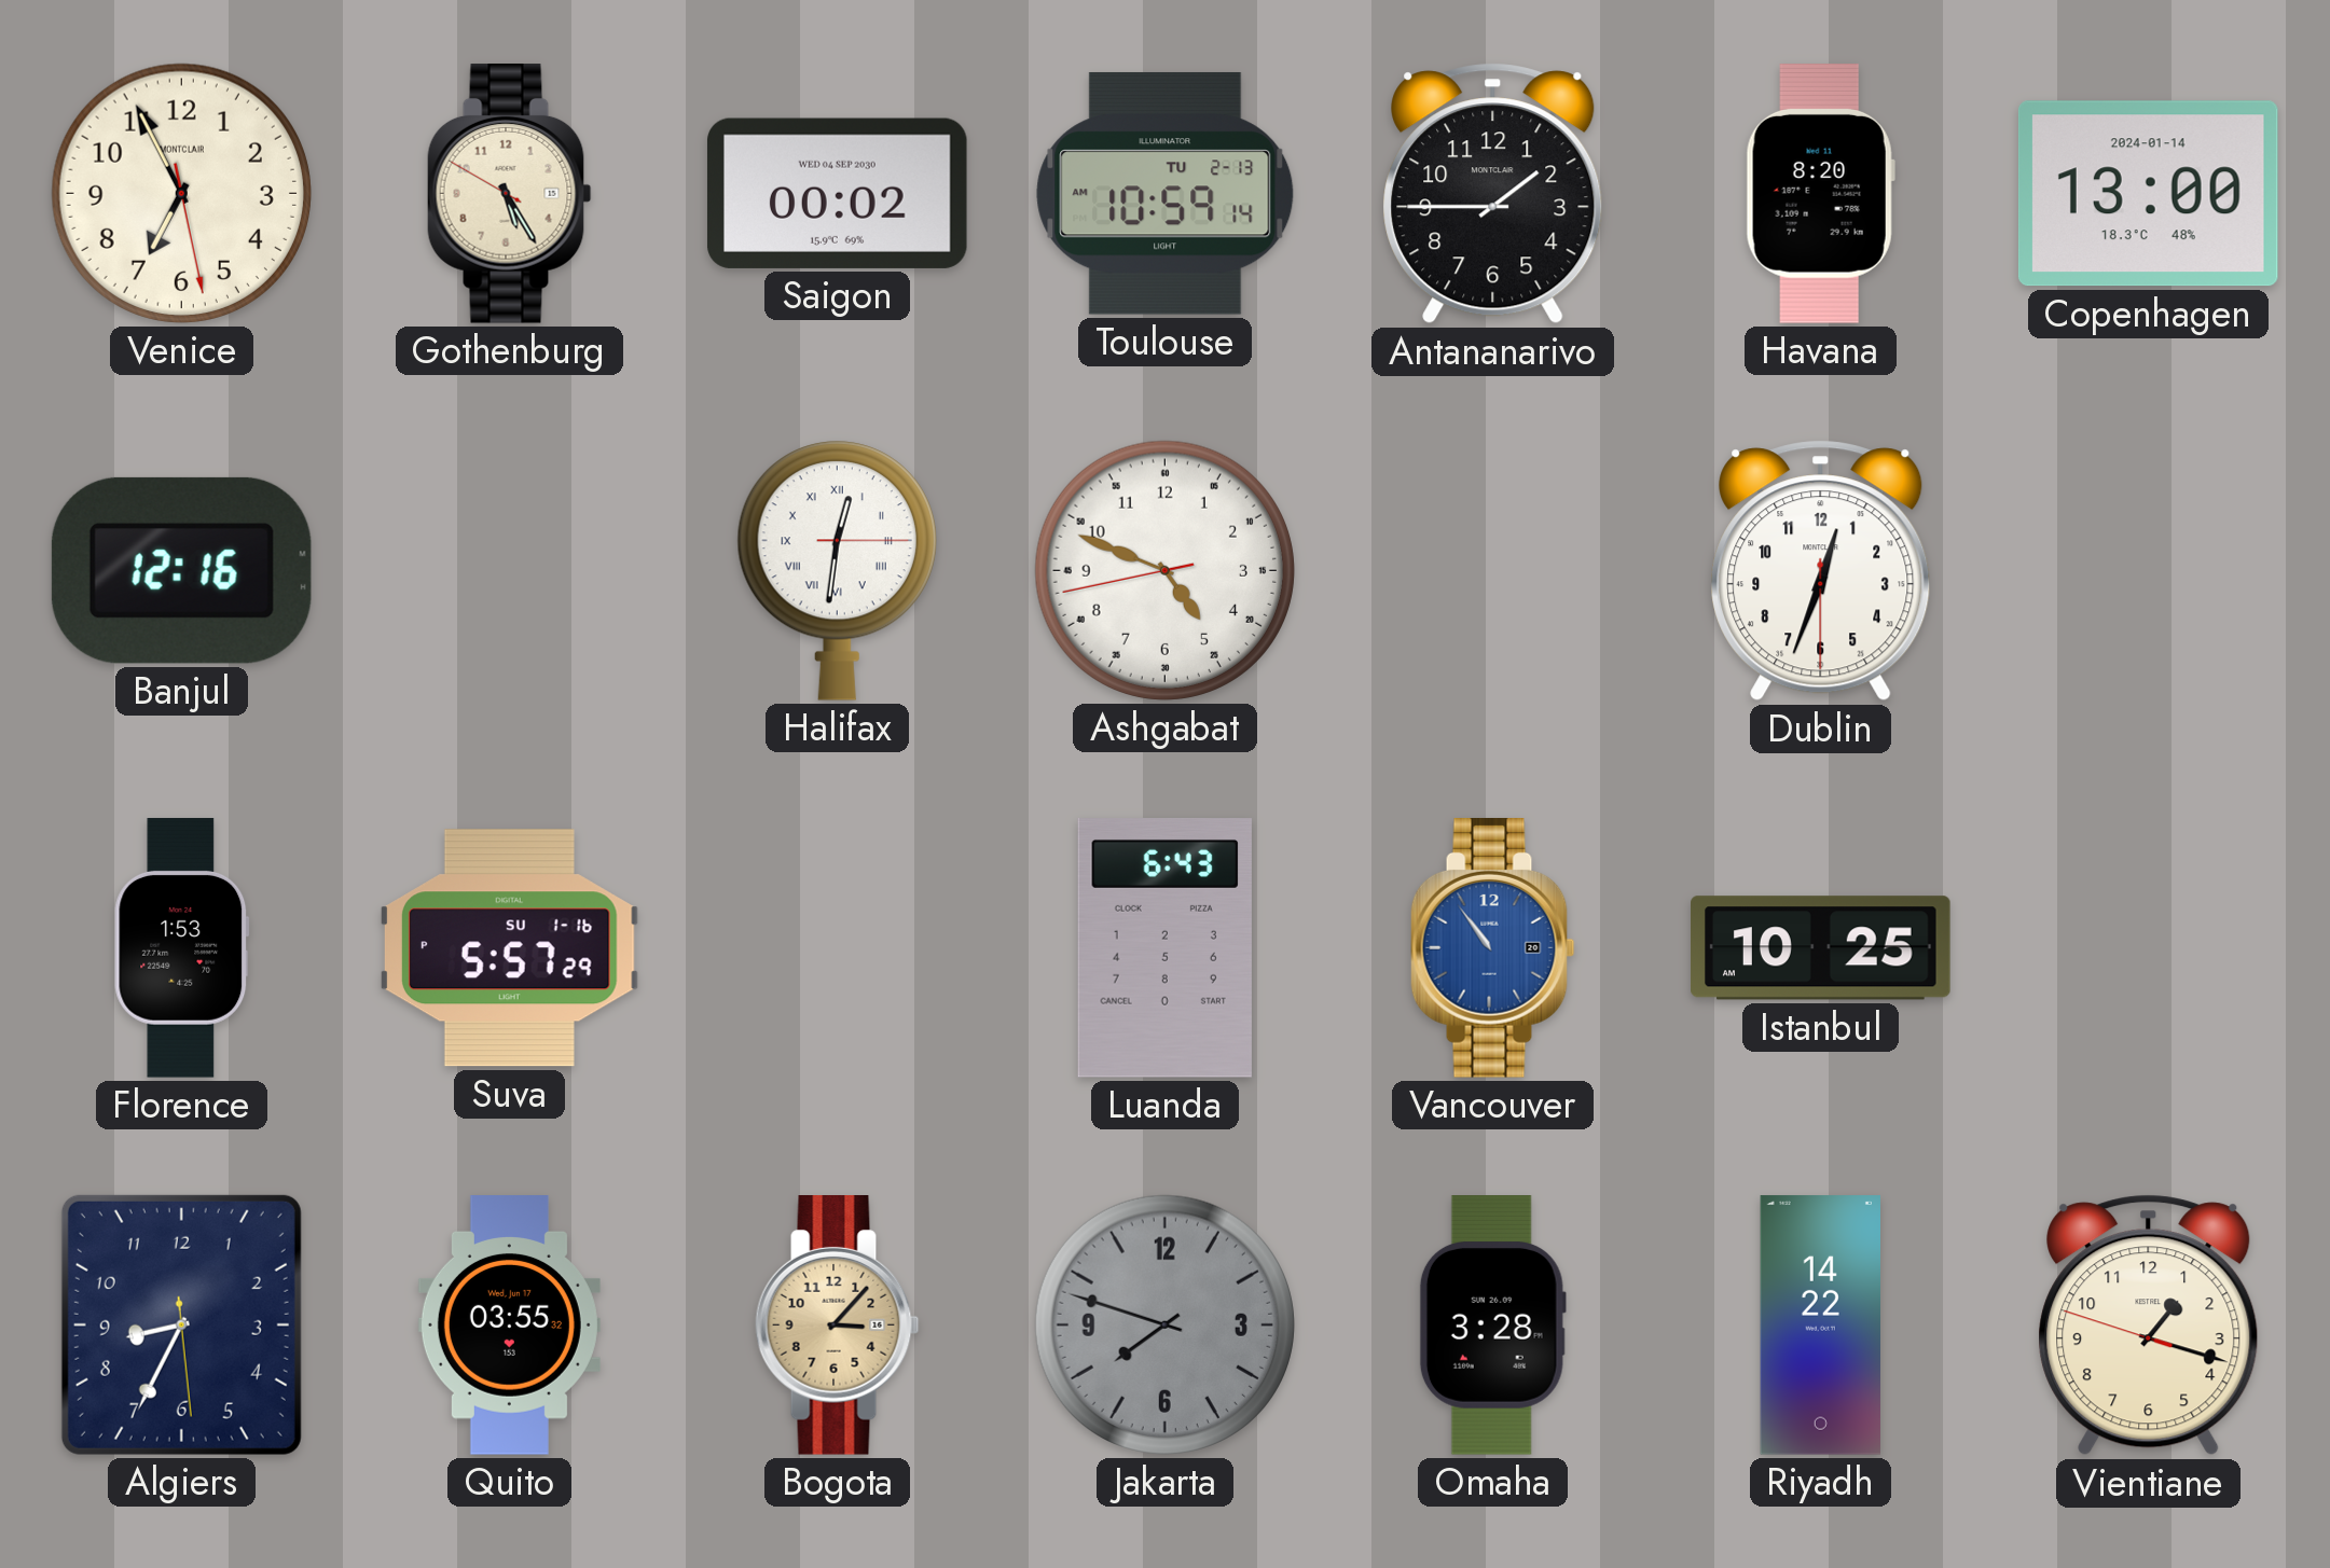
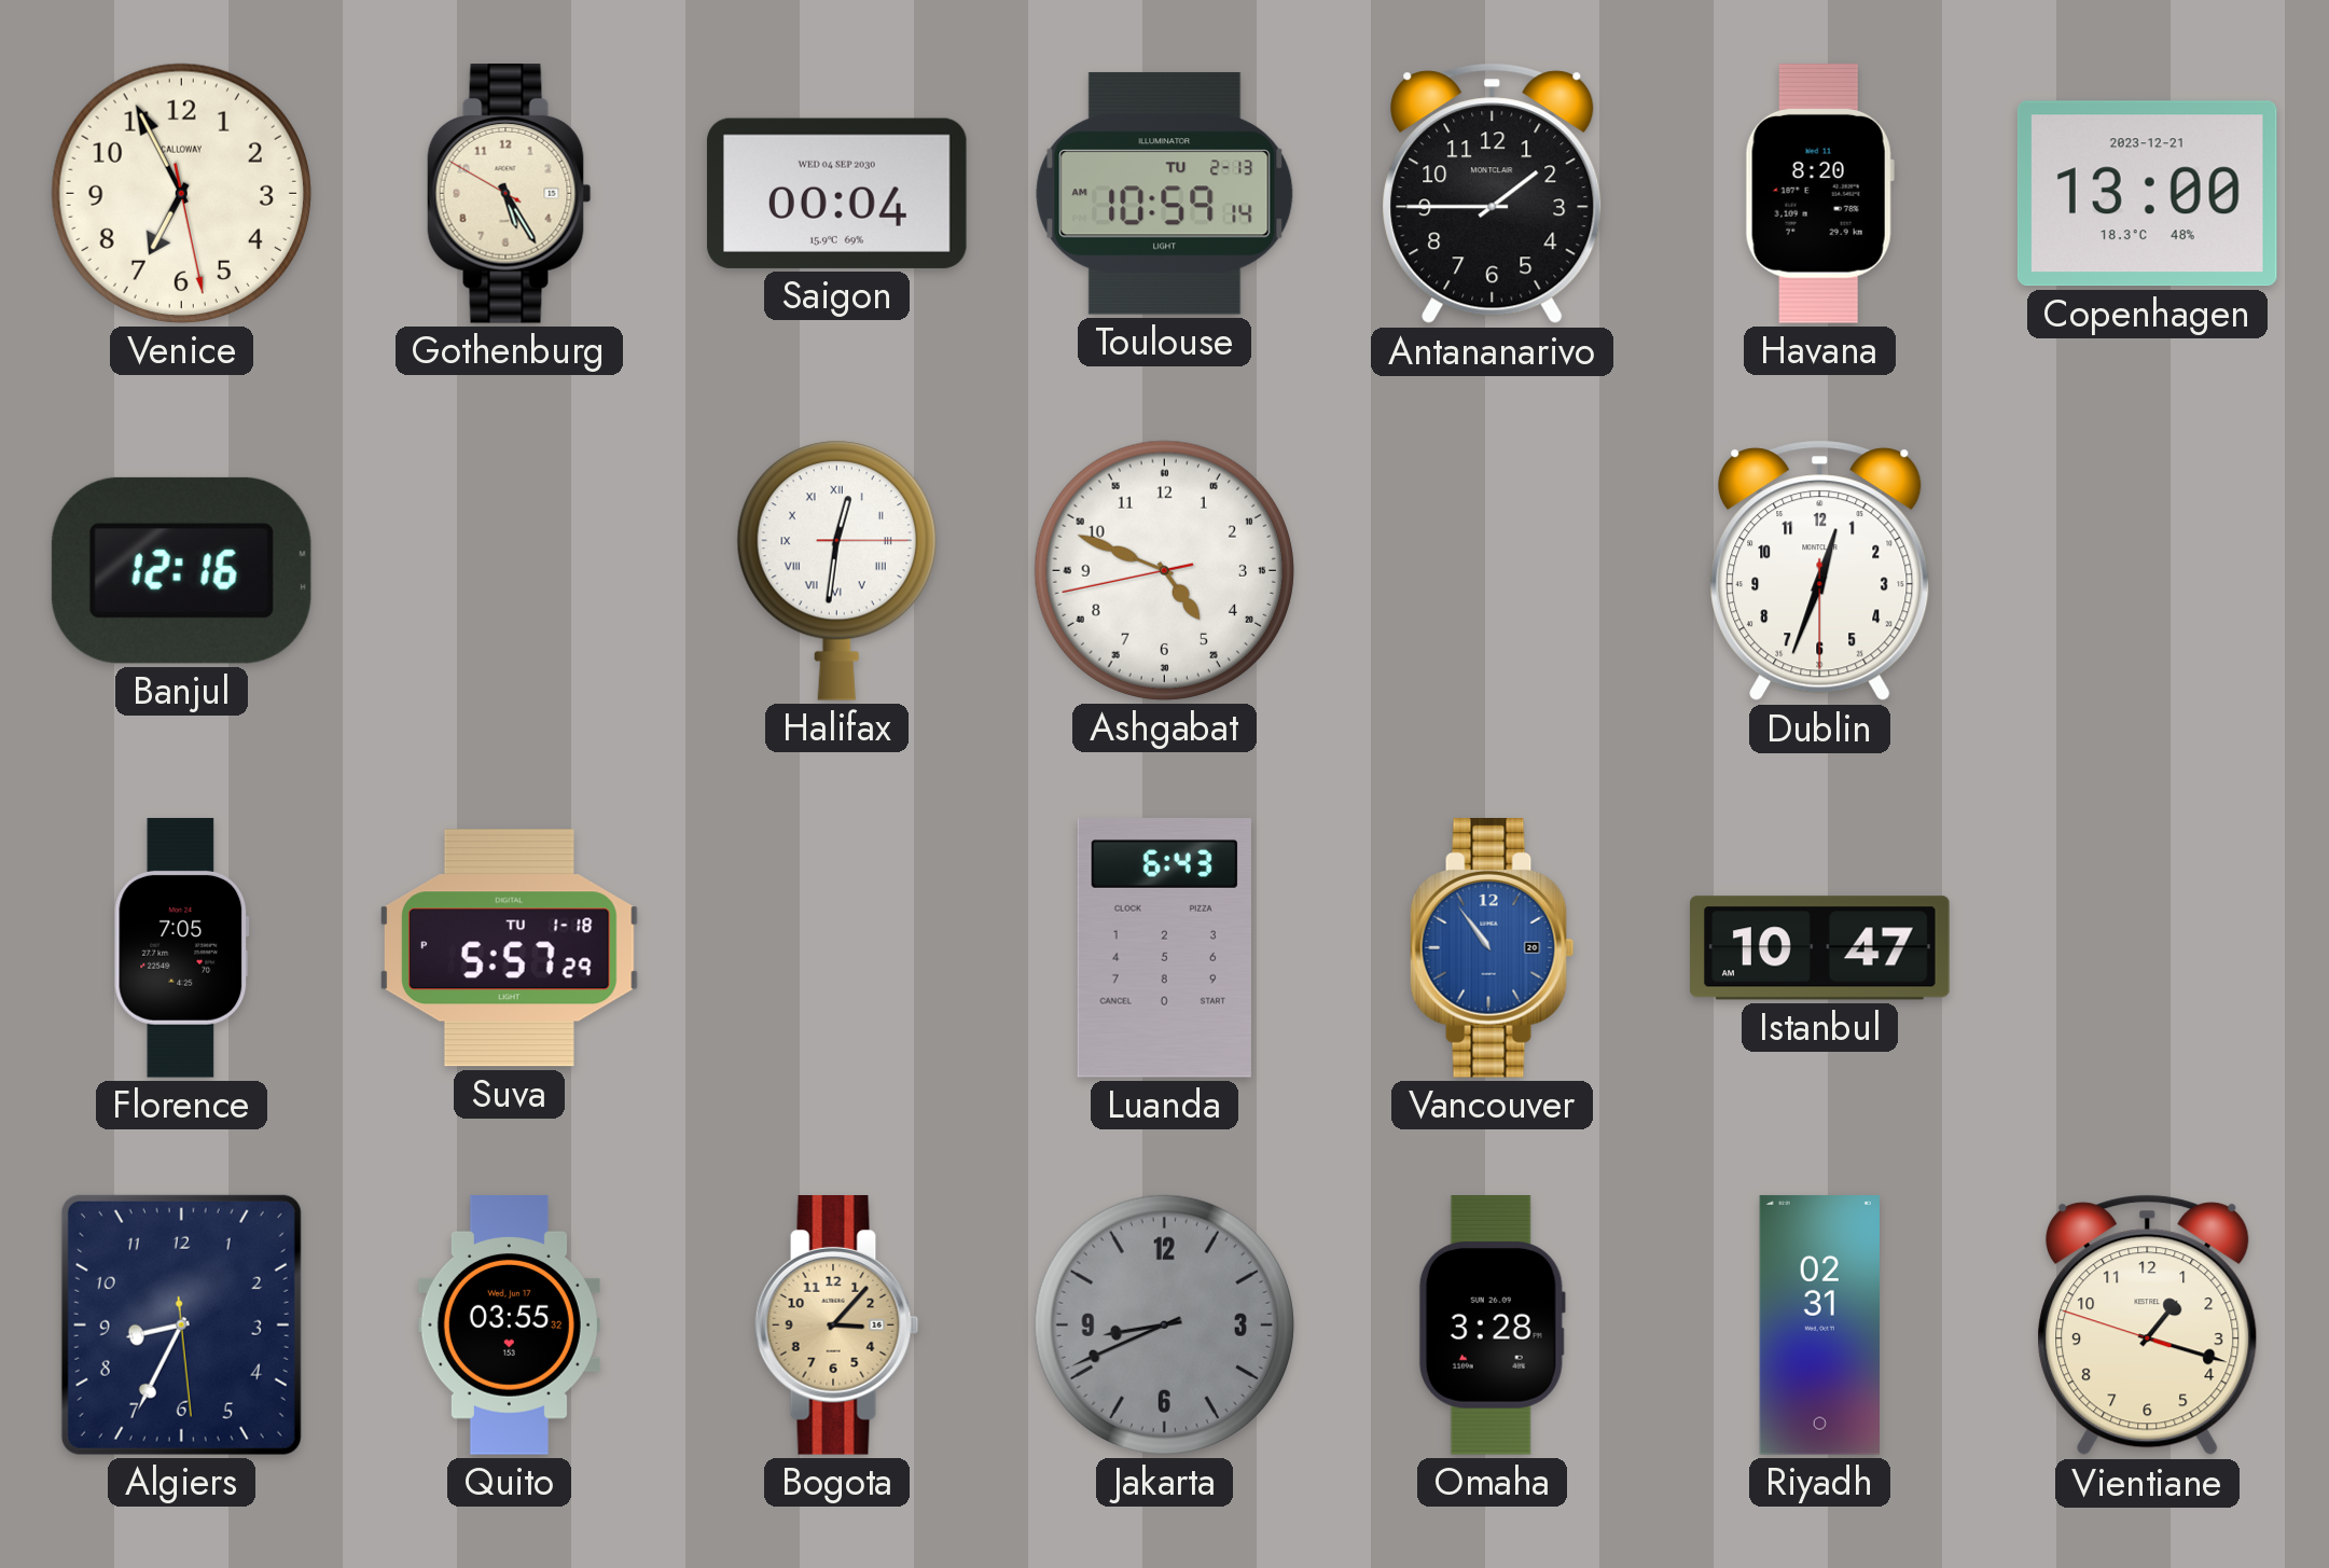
Venice brand: MONTCLAIR -> CALLOWAY (181, 193)
Saigon: 00:02 -> 00:04 (837, 193)
Copenhagen date: 2024-01-14 -> 2023-12-21 (2147, 194)
Florence: 1:53 -> 7:05 (182, 948)
Suva date: SU 1-16 -> TU 1-18 (509, 948)
Istanbul: 10:25 -> 10:47 (1820, 948)
Jakarta: 7:48 -> 8:41 (1164, 1324)
Riyadh: 14:22 -> 02:31 (1819, 1326)
